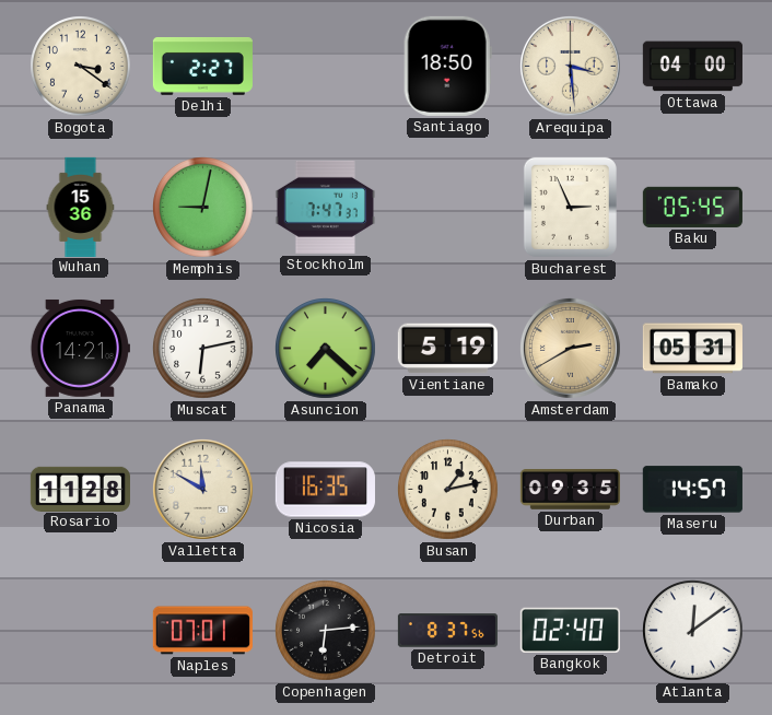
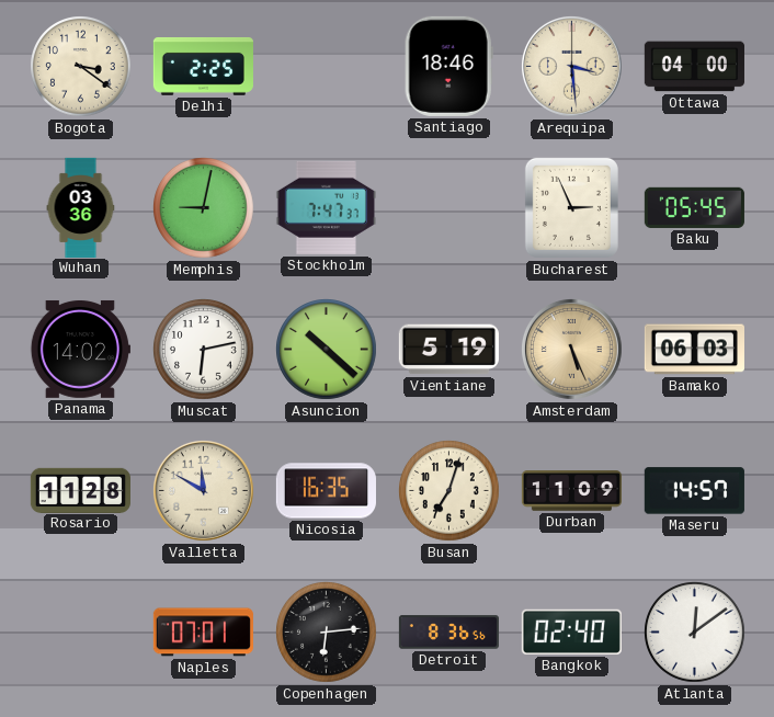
Delhi: 2:27 -> 2:25 (203, 67)
Santiago: 18:50 -> 18:46 (448, 66)
Wuhan: 15:36 -> 03:36 (81, 207)
Panama: 14:21 -> 14:02 (80, 349)
Asuncion: 7:22 -> 10:22 (327, 350)
Amsterdam: 2:40 -> 5:26 (571, 349)
Bamako: 05:31 -> 06:03 (694, 350)
Busan: 1:13 -> 7:03 (449, 491)
Durban: 09:35 -> 11:09 (571, 491)
Detroit: 8:37 -> 8:36 (448, 633)
